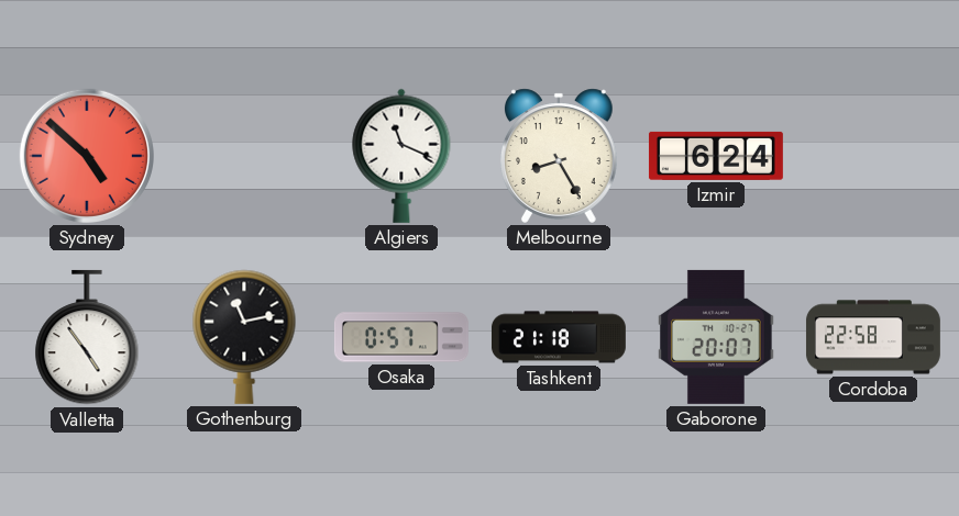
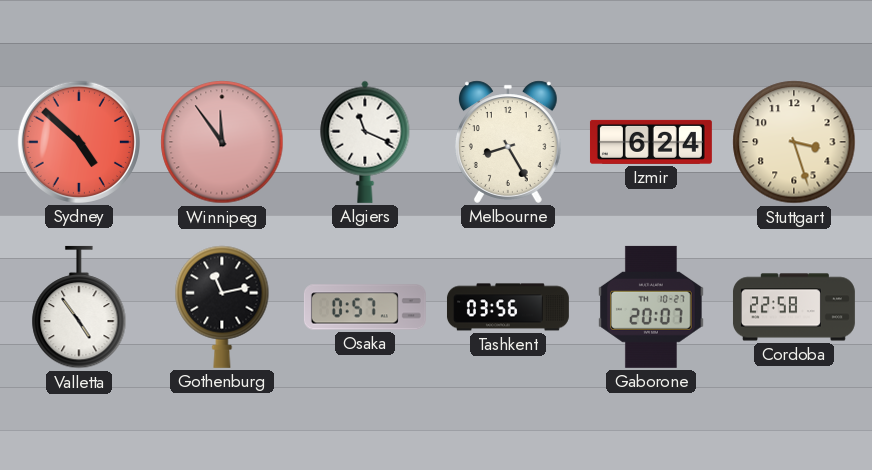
Winnipeg: none -> 11:54 (222, 142)
Stuttgart: none -> 3:27 (794, 142)
Tashkent: 21:18 -> 03:56 (508, 307)
